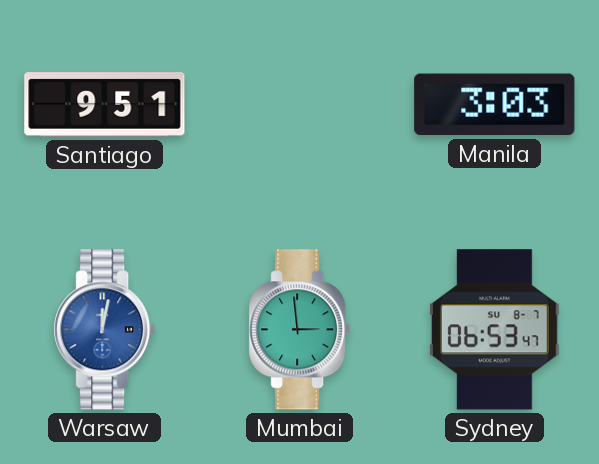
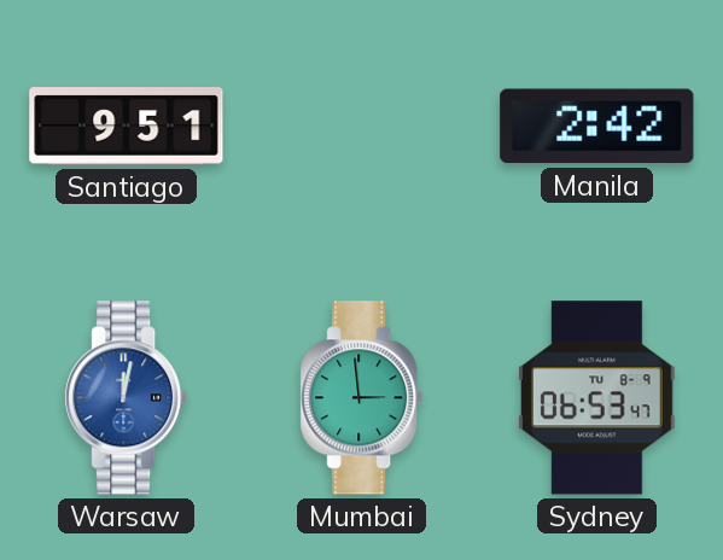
Manila: 3:03 -> 2:42 (597, 127)
Sydney date: SU 8-7 -> TU 8-9 (596, 398)
